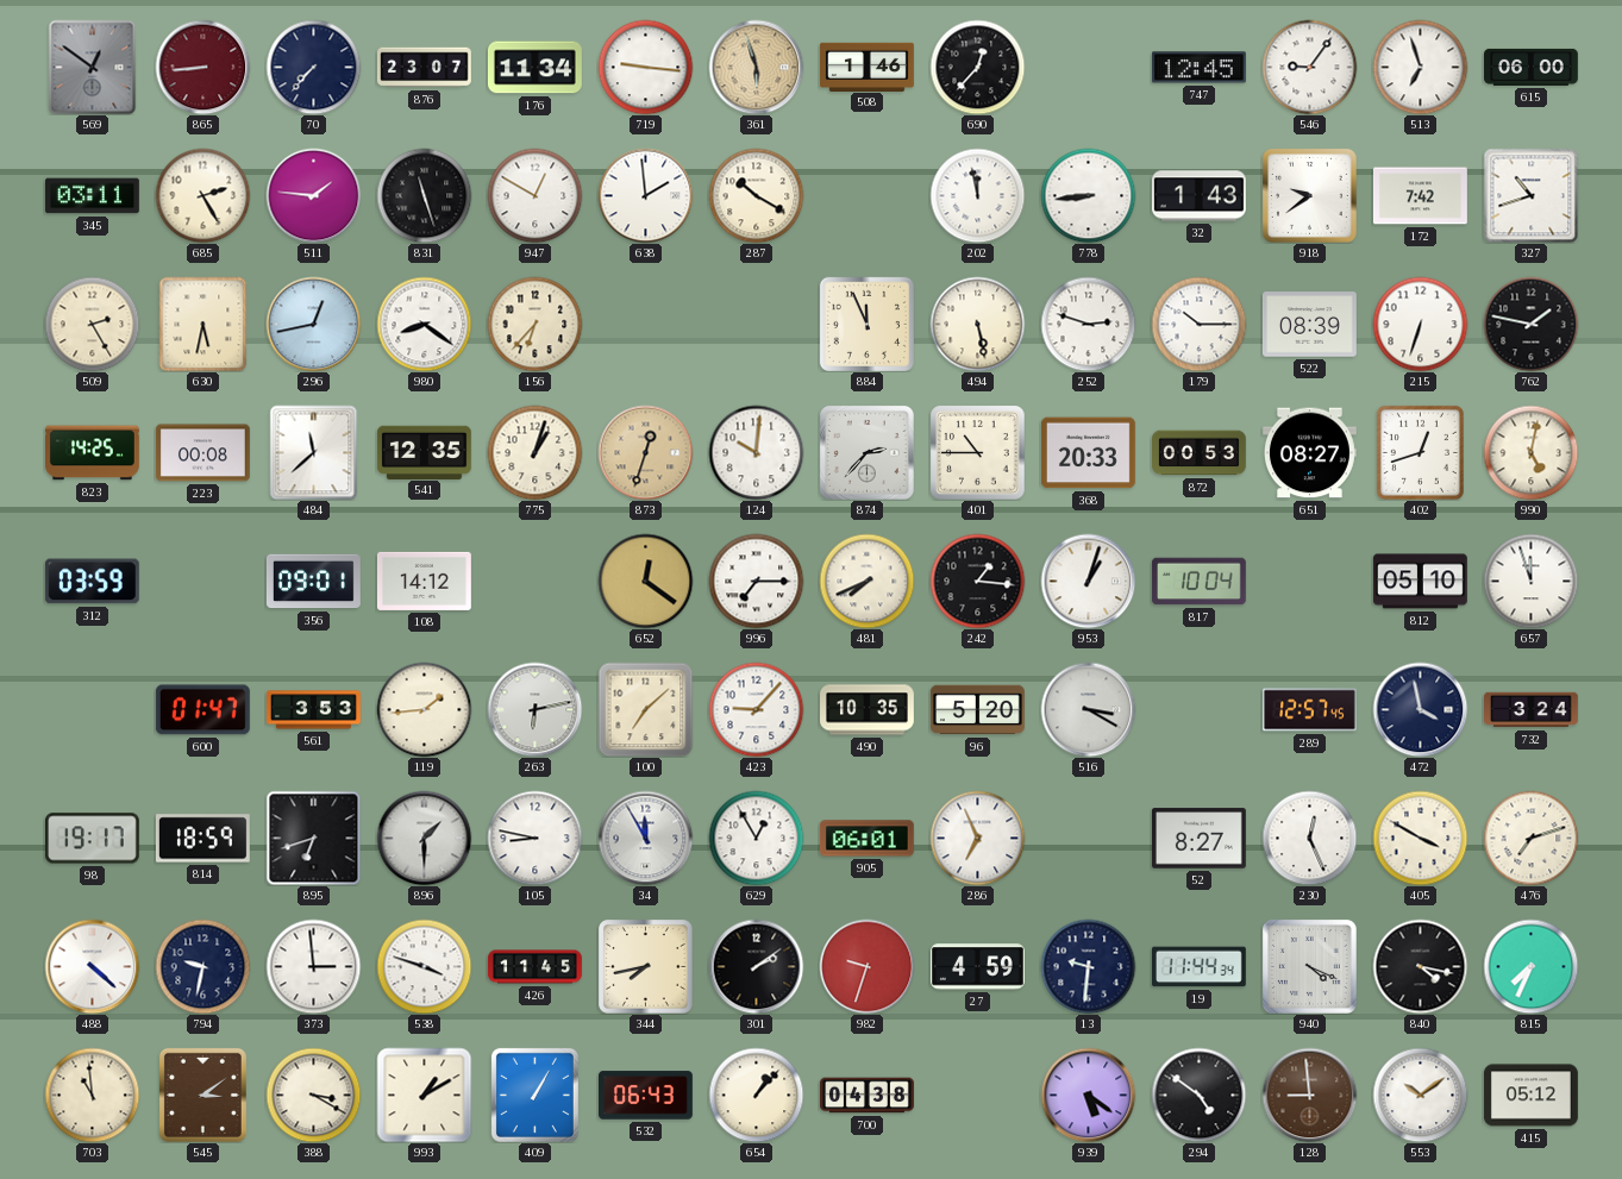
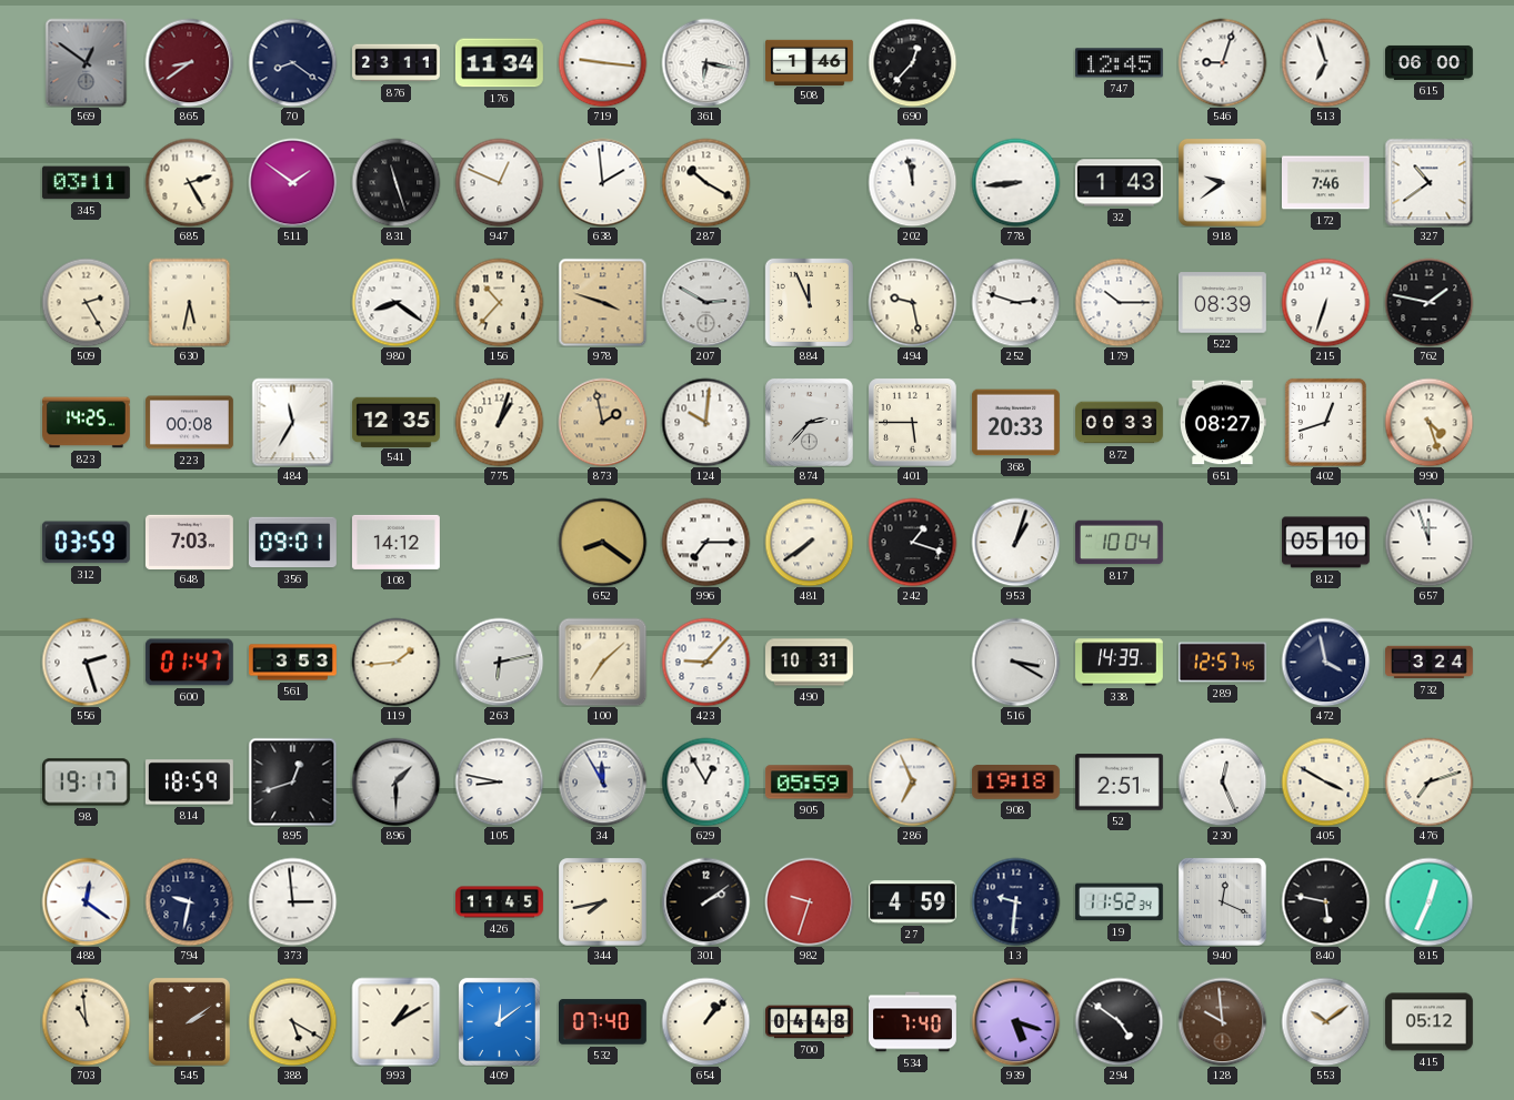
865: 8:44 -> 8:39 (189, 62)
70: 7:37 -> 8:21 (292, 62)
876: 23:07 -> 23:11 (397, 63)
361: 5:57 -> 6:17 (705, 62)
361 dial: champagne -> white (705, 62)
546: 9:06 -> 9:03 (1222, 62)
511: 1:46 -> 1:51 (292, 182)
947: 12:50 -> 12:49 (499, 182)
172: 7:42 -> 7:46 (1326, 183)
327: 10:42 -> 10:39 (1428, 182)
296: 12:43 -> none (313, 324)
156: 6:37 -> 10:37 (499, 302)
978: none -> 3:48 (602, 302)
207: none -> 2:50 (705, 302)
494: 5:28 -> 9:28 (912, 302)
484: 11:38 -> 11:35 (293, 422)
873: 12:33 -> 1:58 (602, 422)
401: 10:45 -> 5:45 (912, 422)
872: 00:53 -> 00:33 (1120, 423)
990: 5:02 -> 4:27 (1428, 422)
648: none -> 7:03 (189, 542)
652: 12:21 -> 8:21 (602, 542)
481: 7:41 -> 7:39 (809, 542)
242: 1:16 -> 1:18 (912, 542)
556: none -> 2:27 (86, 662)
490: 10:35 -> 10:31 (810, 663)
96: 5:20 -> none (977, 710)
338: none -> 14:39 (1120, 663)
895: 6:42 -> 12:42 (292, 781)
905: 06:01 -> 05:59 (809, 783)
908: none -> 19:18 (1016, 783)
52: 8:27 -> 2:51 (1119, 783)
488: 4:22 -> 12:21 (86, 901)
538: 3:48 -> none (424, 966)
19: 11:44 -> 11:52 (1119, 902)
940: 4:19 -> 12:19 (1222, 901)
840: 4:17 -> 5:47 (1325, 901)
815: 7:34 -> 12:34 (1428, 901)
545: 3:09 -> 2:09 (189, 1021)
388: 3:20 -> 5:20 (292, 1021)
409: 1:05 -> 12:09 (499, 1021)
532: 06:43 -> 07:40 (603, 1022)
700: 04:38 -> 04:48 (810, 1022)
534: none -> 7:40 (913, 1022)
939: 5:21 -> 5:18 (1015, 1021)
128: 8:59 -> 9:59 (1222, 1021)
